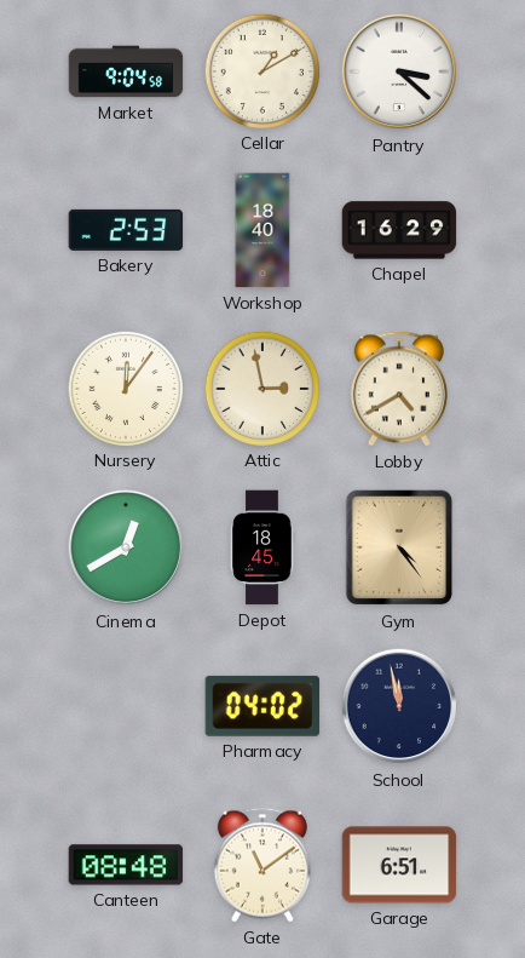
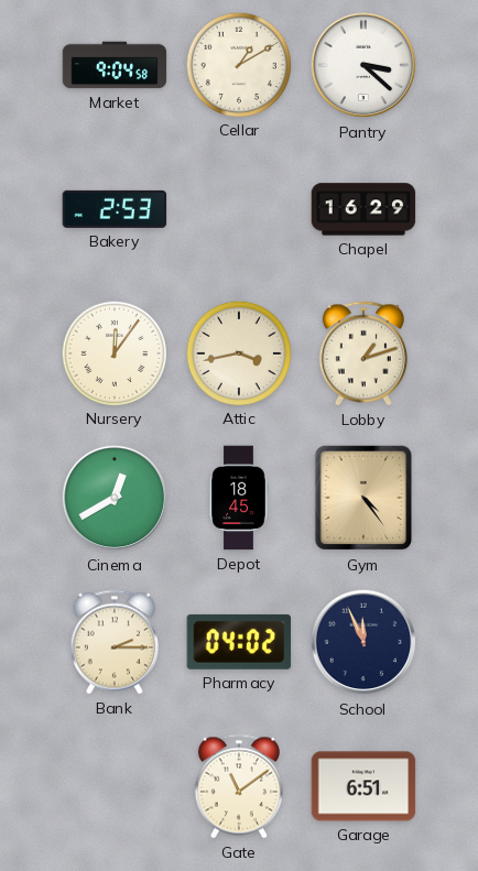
Workshop: 18:40 -> none (262, 230)
Attic: 2:58 -> 3:43 (238, 352)
Lobby: 4:40 -> 1:12 (363, 353)
Bank: none -> 2:15 (115, 642)
School: 11:58 -> 11:56 (363, 642)
Canteen: 08:48 -> none (126, 865)
